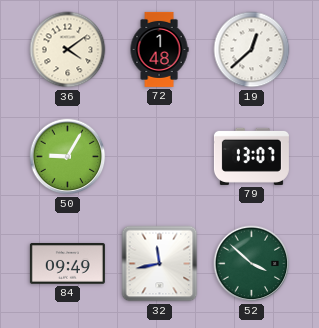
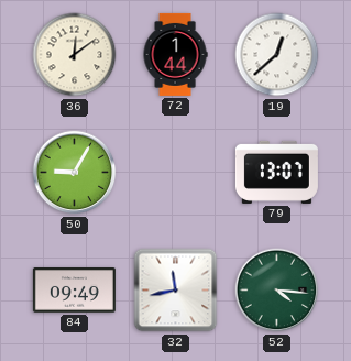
36: 4:09 -> 12:09 (75, 55)
72: 1:48 -> 1:44 (175, 54)
52: 3:52 -> 4:16 (277, 291)
